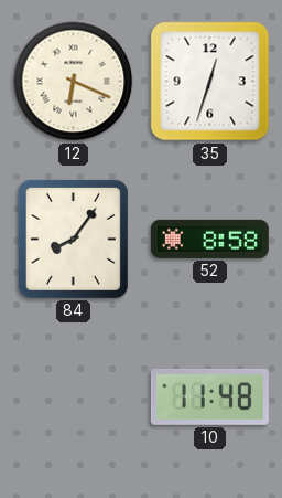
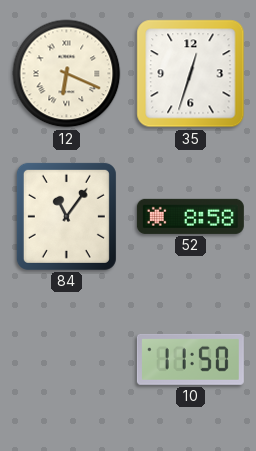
84: 8:06 -> 11:06 (66, 216)
10: 11:48 -> 11:50 (190, 359)
